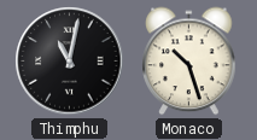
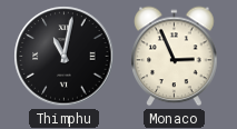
Monaco: 10:27 -> 2:56 (175, 57)
